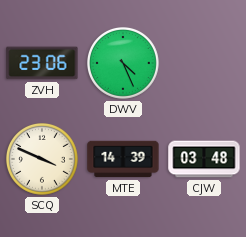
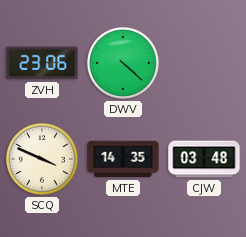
DWV: 4:26 -> 4:22 (124, 64)
MTE: 14:39 -> 14:35 (123, 159)
